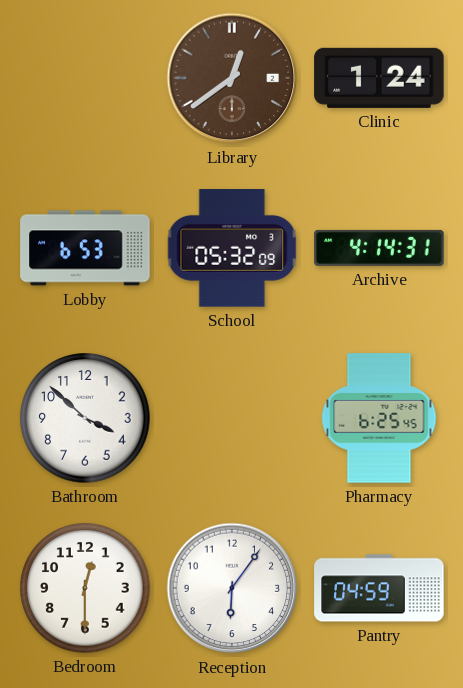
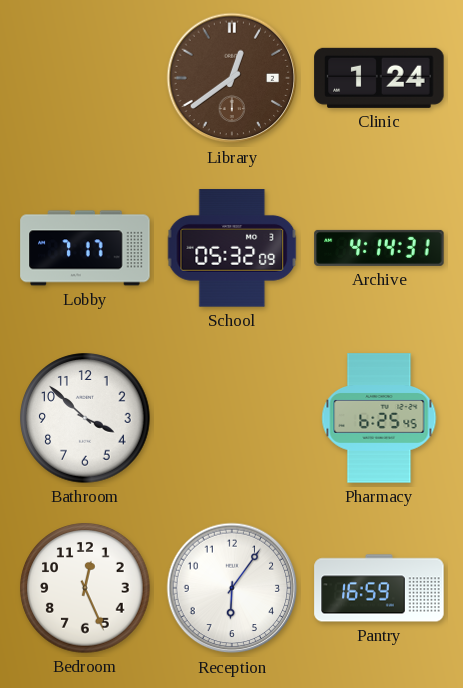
Lobby: 6:53 -> 7:17 (85, 248)
Bedroom: 12:30 -> 12:26 (85, 588)
Pantry: 04:59 -> 16:59 (379, 588)
